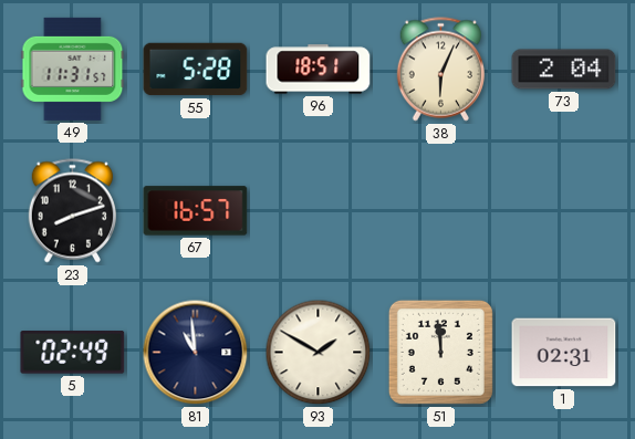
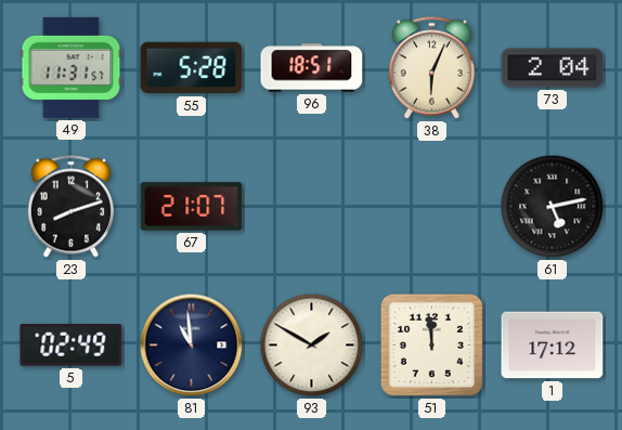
67: 16:57 -> 21:07 (192, 207)
61: none -> 5:13 (553, 207)
1: 02:31 -> 17:12 (553, 346)
